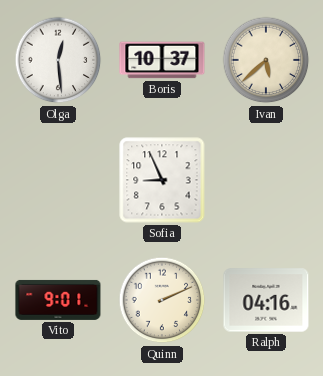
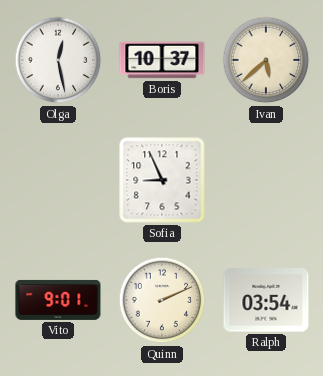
Olga: 12:29 -> 12:28 (58, 60)
Ralph: 04:16 -> 03:54 (266, 300)
